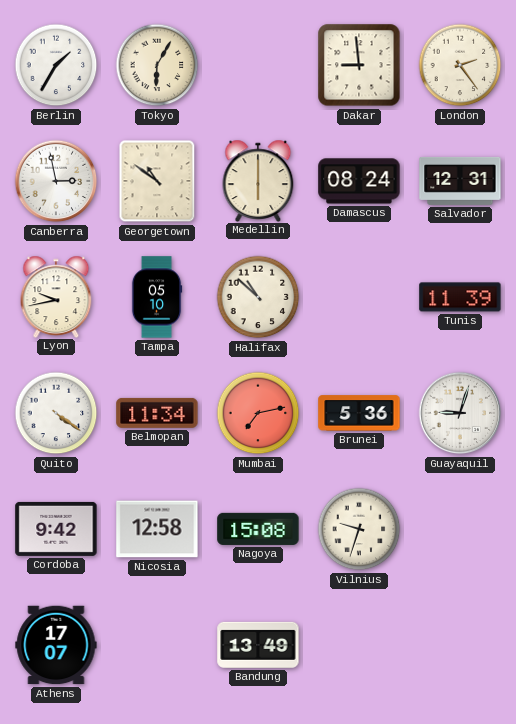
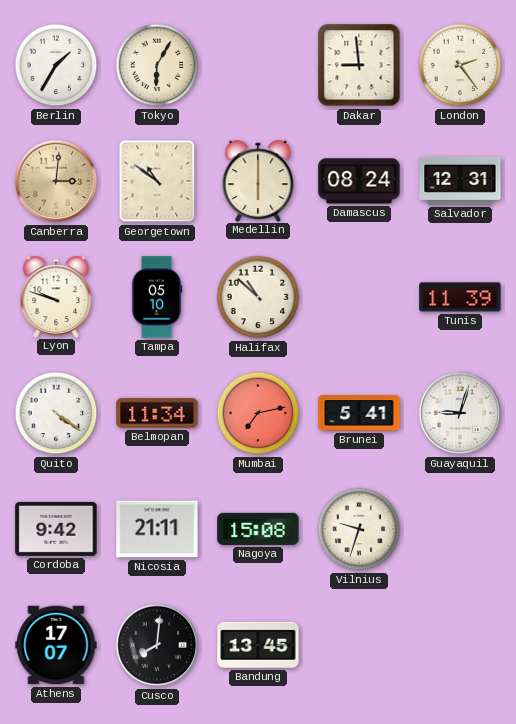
Canberra: 2:58 -> 3:01 (56, 181)
Canberra dial: white -> champagne (56, 181)
Lyon: 9:43 -> 9:48 (56, 296)
Brunei: 5:36 -> 5:41 (359, 413)
Nicosia: 12:58 -> 21:11 (157, 529)
Cusco: none -> 8:01 (157, 645)
Bandung: 13:49 -> 13:45 (258, 645)
